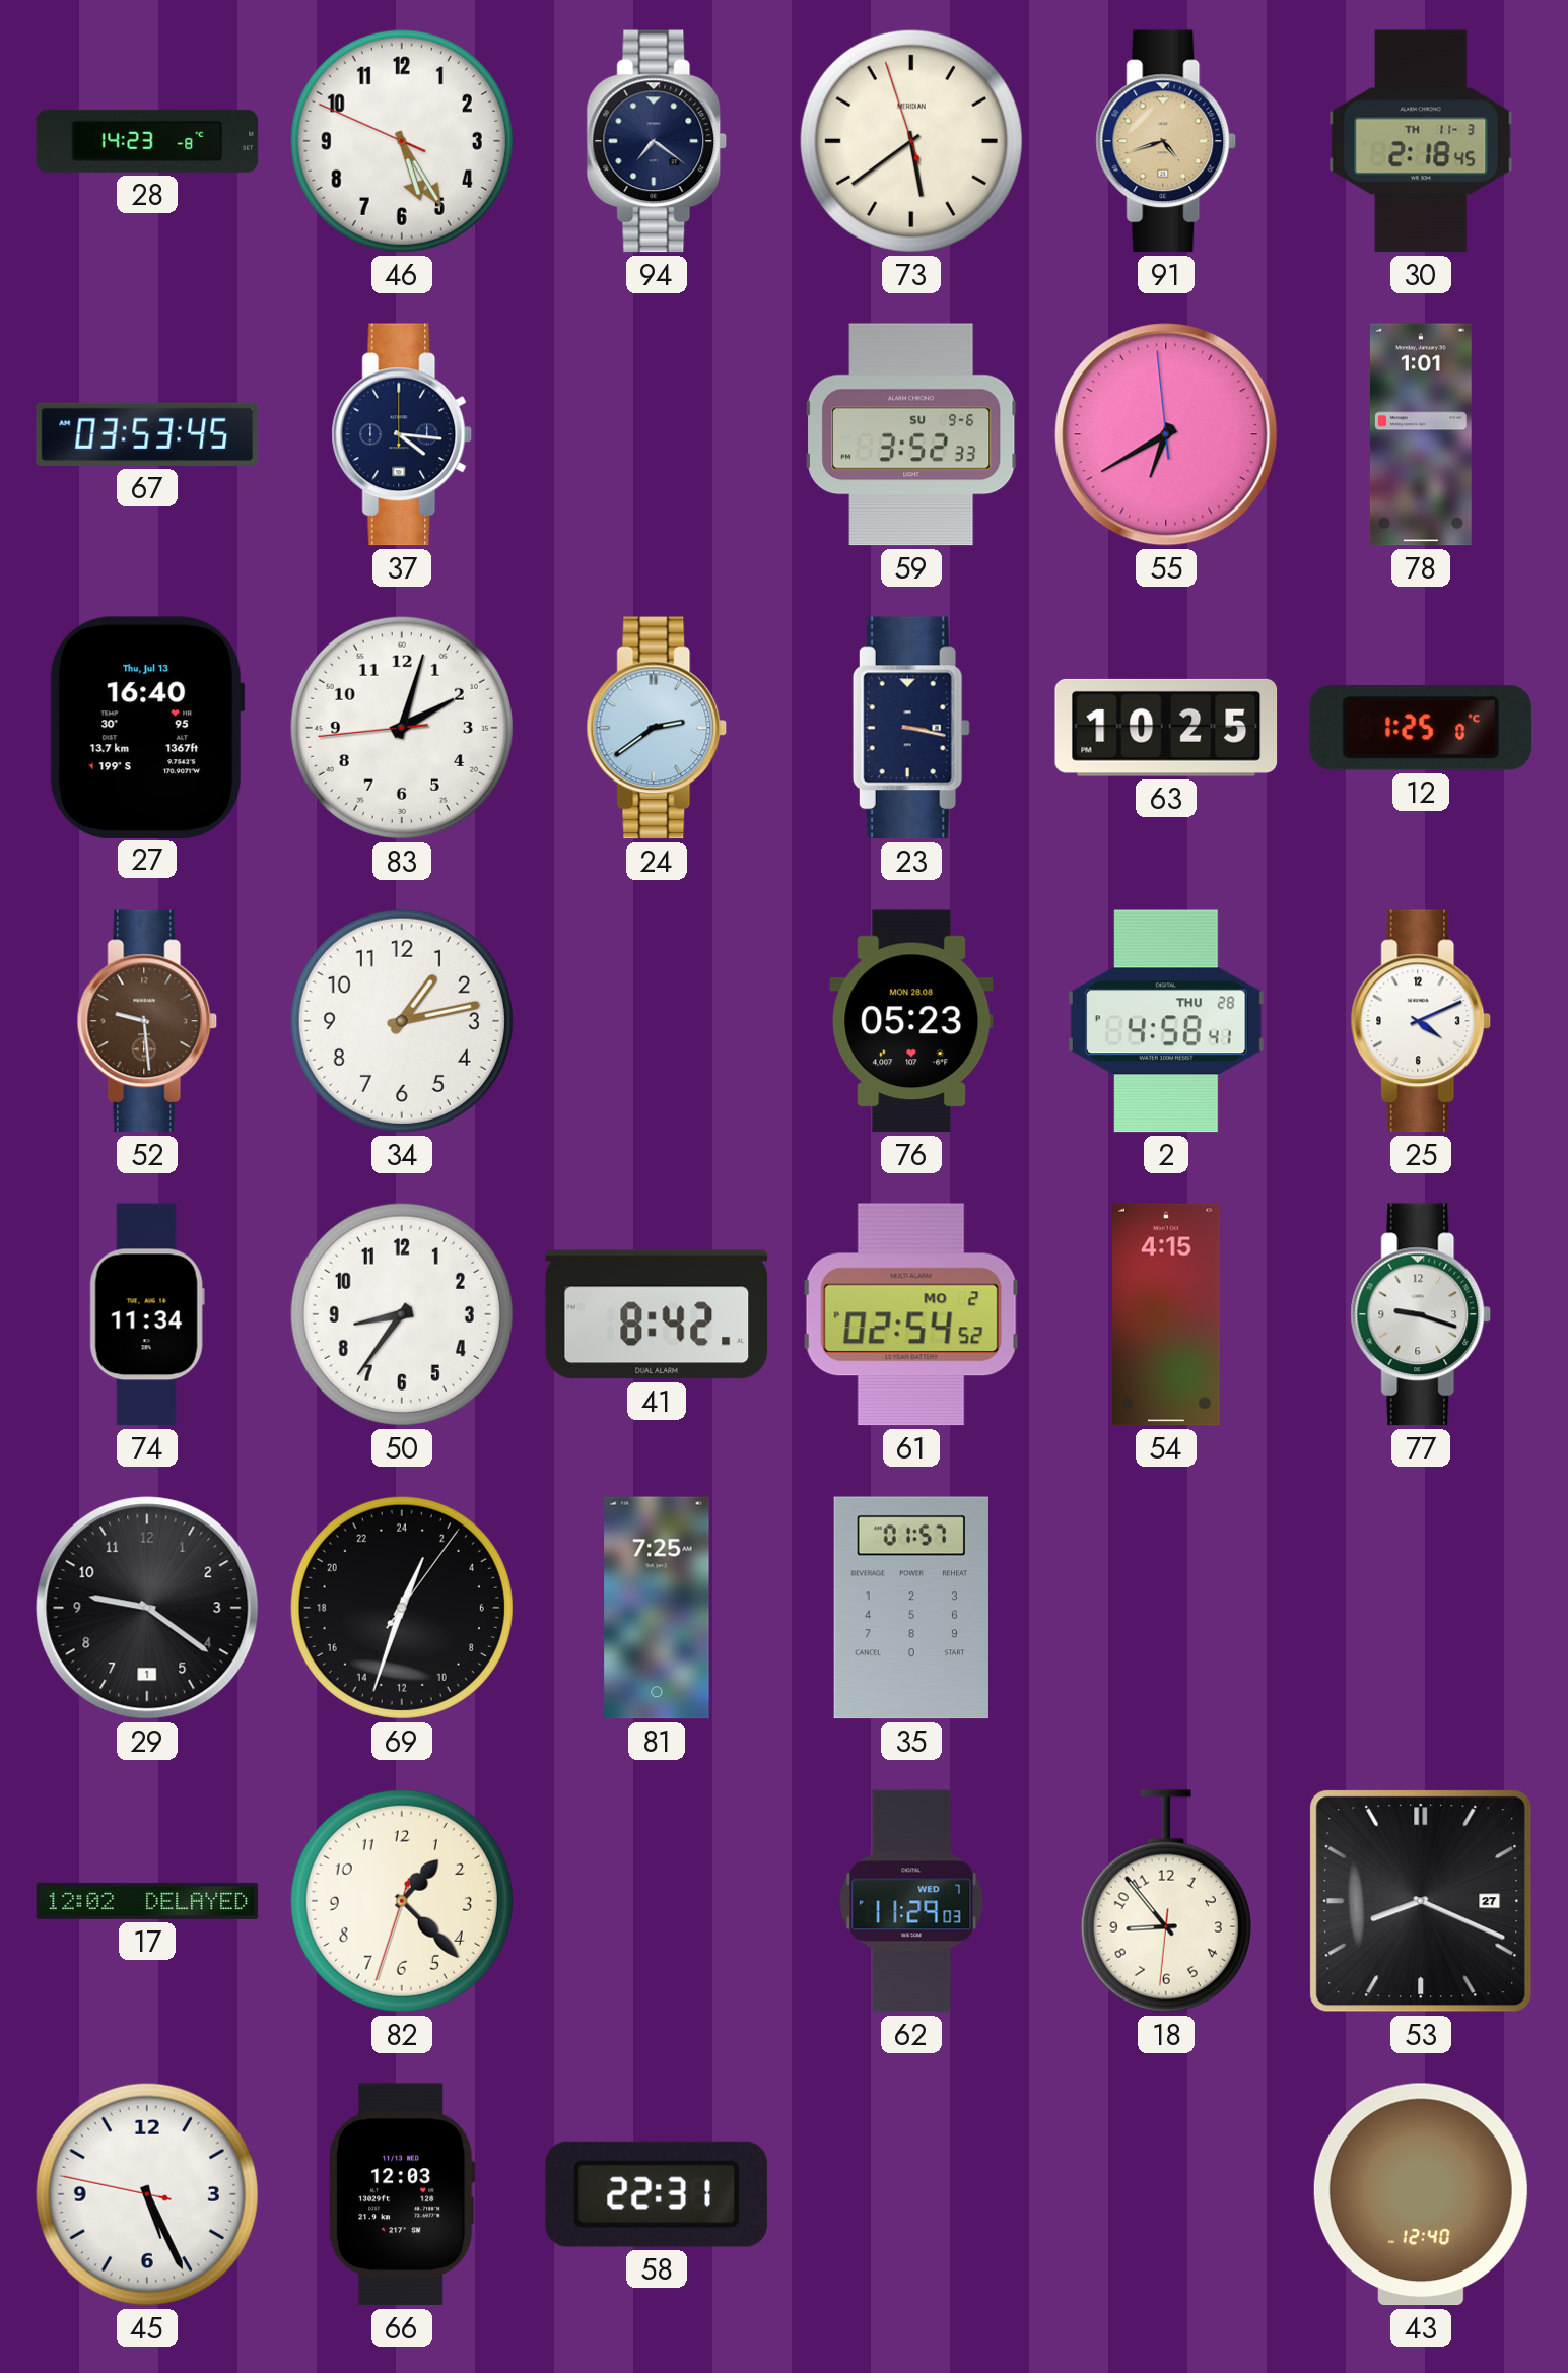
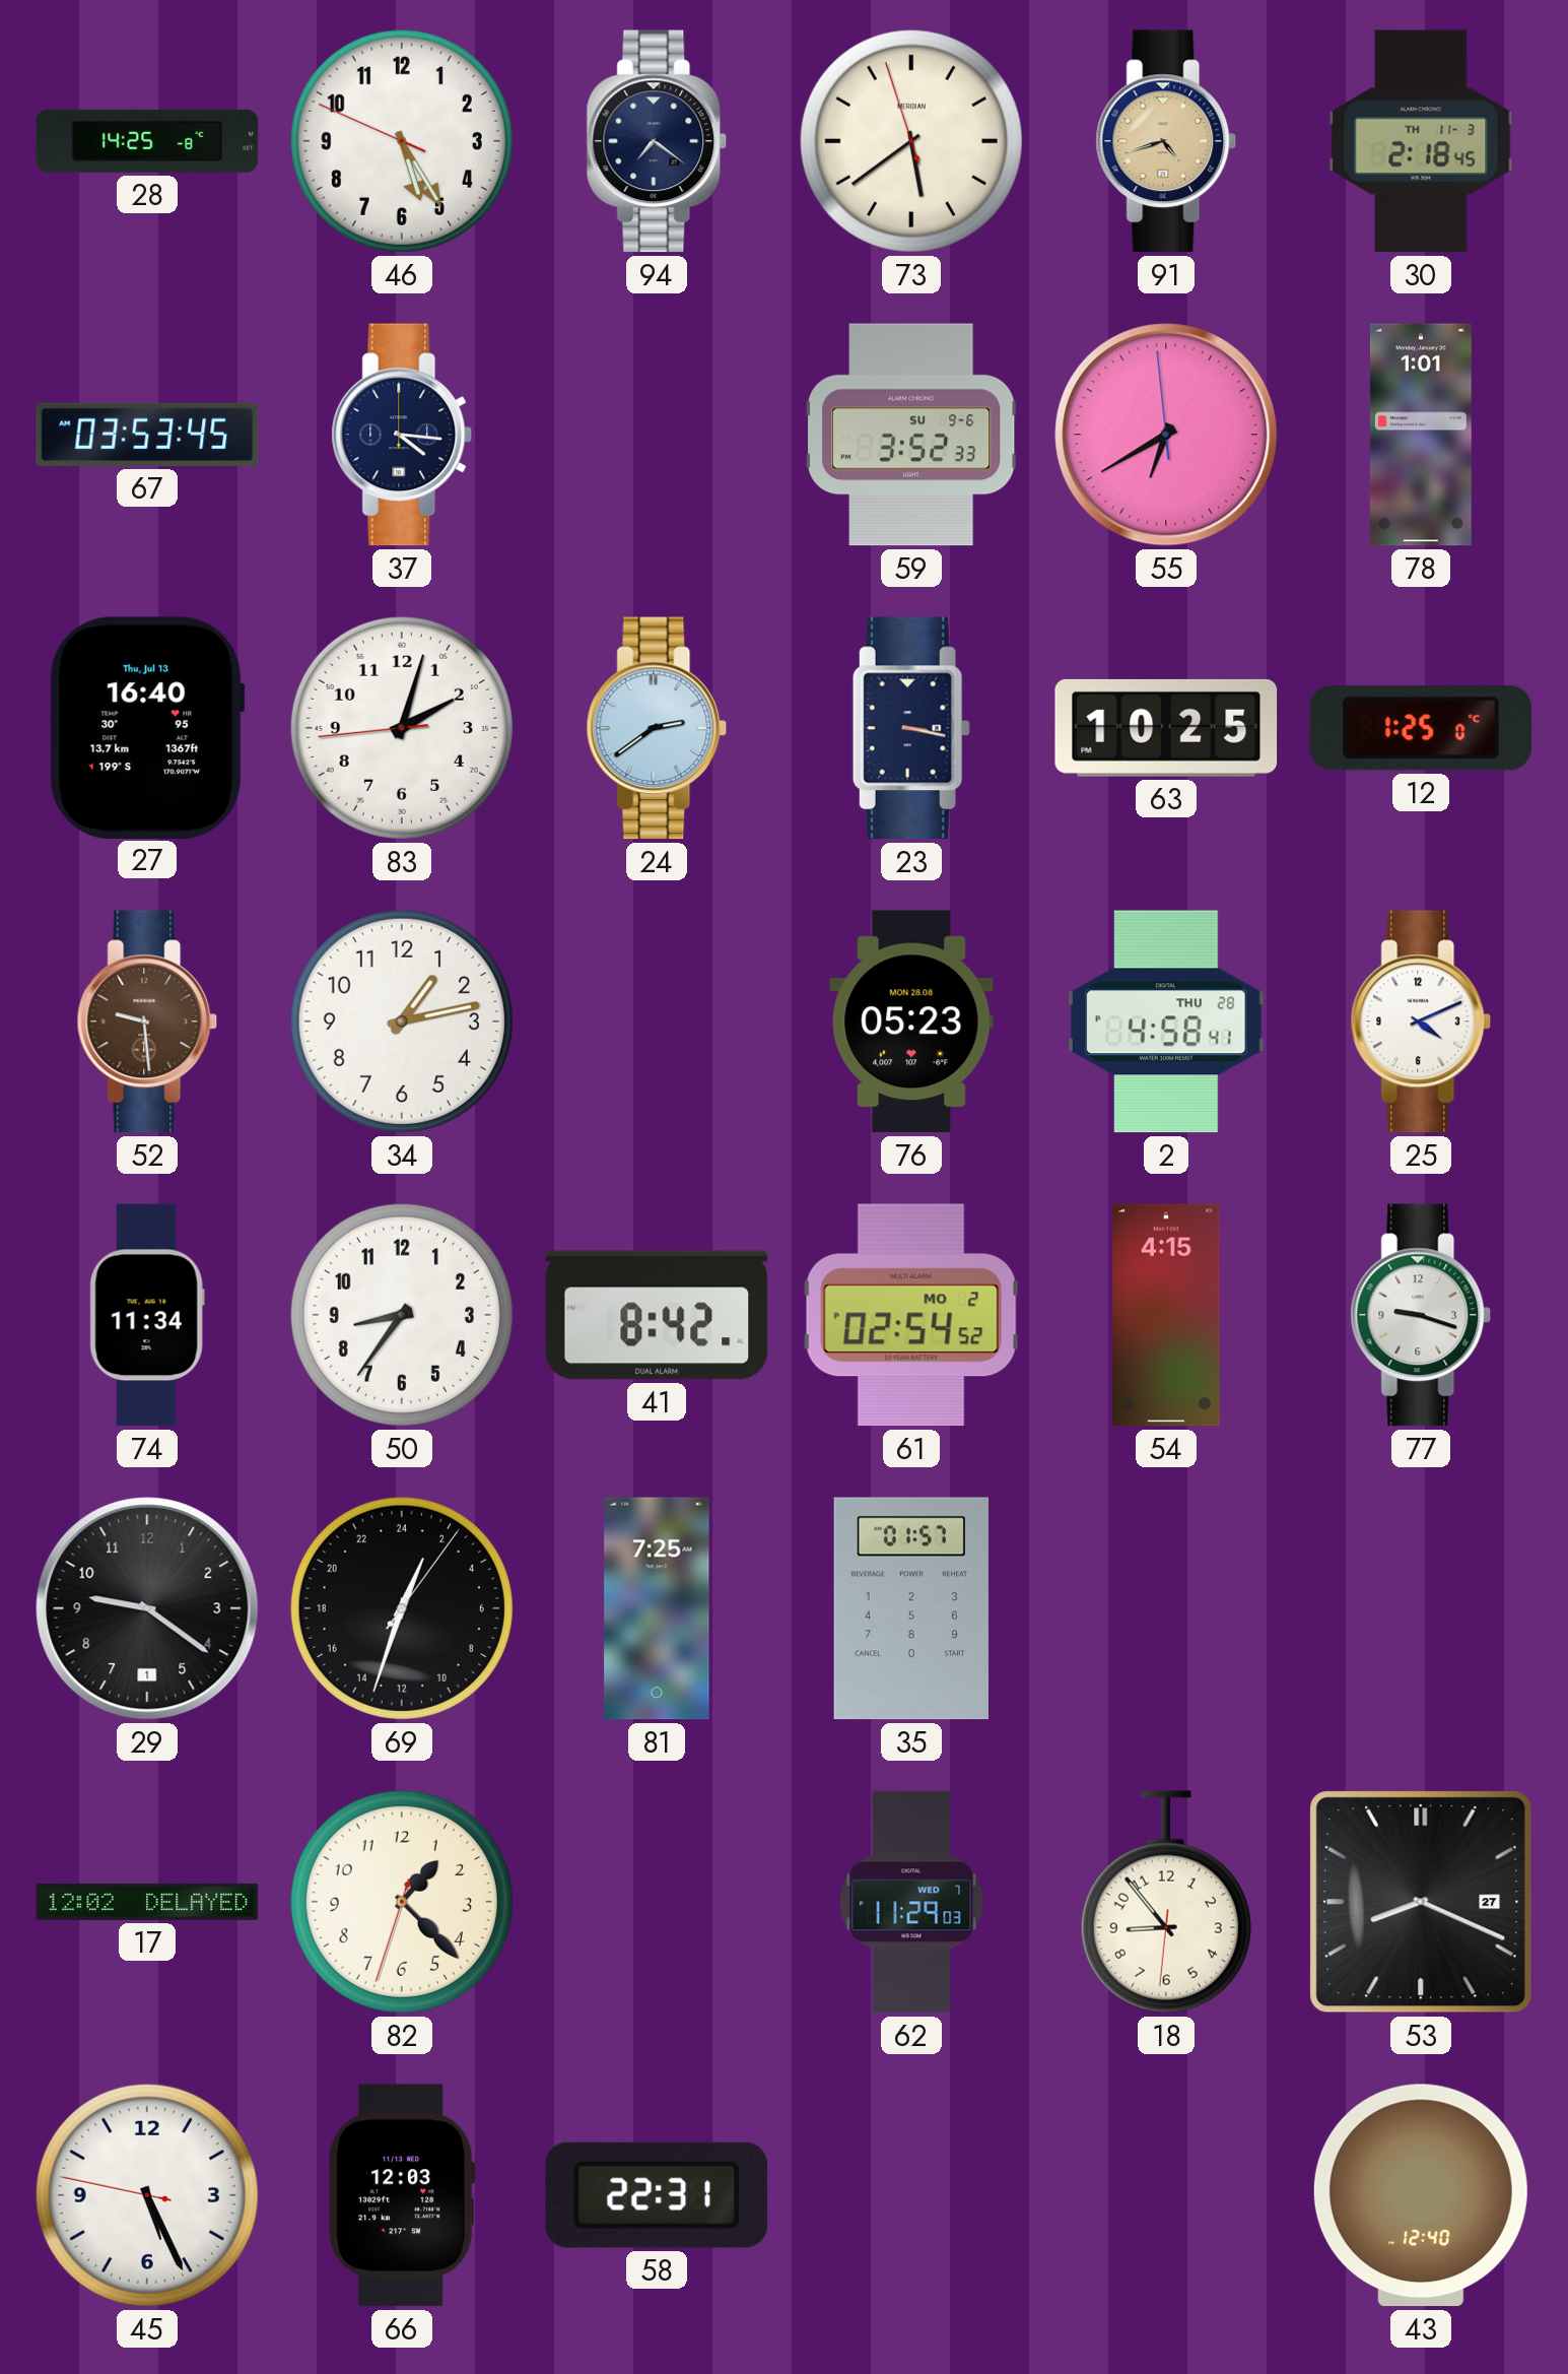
28: 14:23 -> 14:25 (147, 141)
